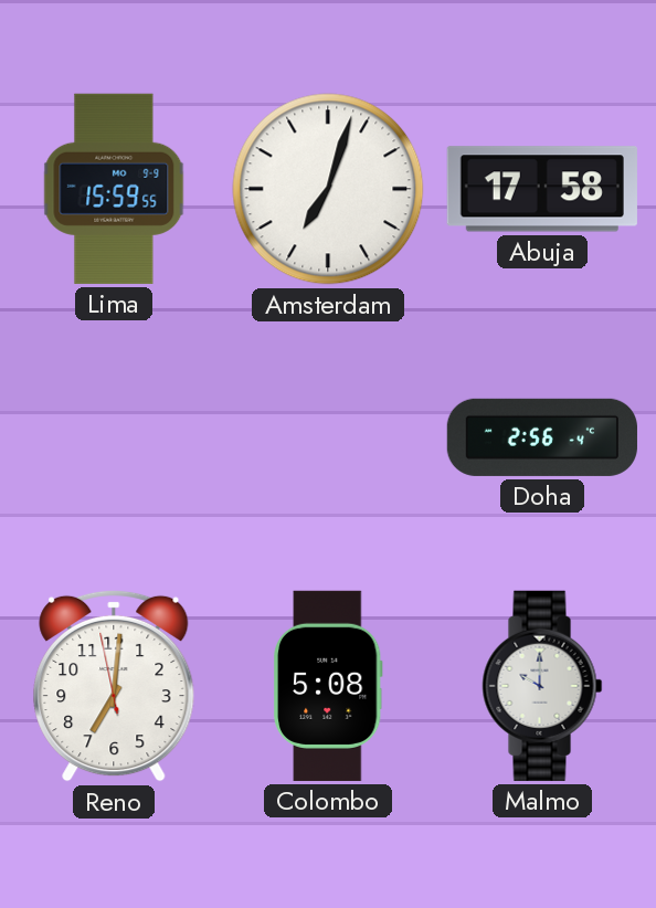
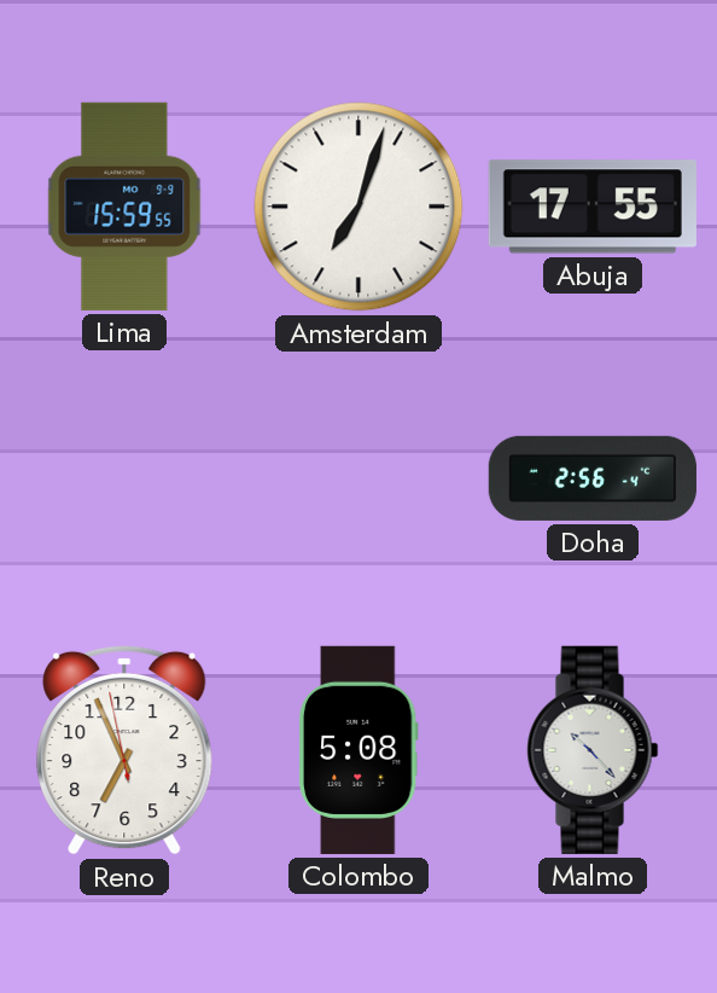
Abuja: 17:58 -> 17:55 (593, 207)
Reno: 7:00 -> 6:55 (124, 750)
Malmo: 10:00 -> 10:23 (593, 750)
